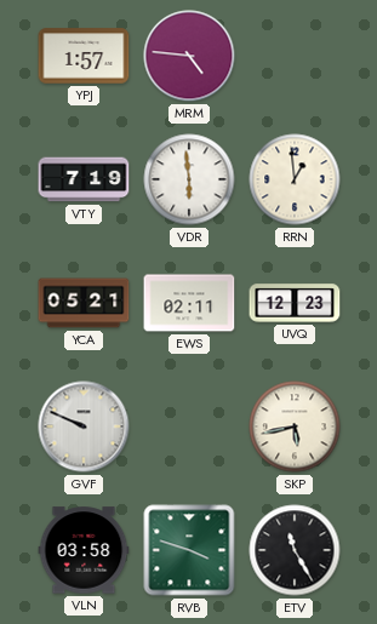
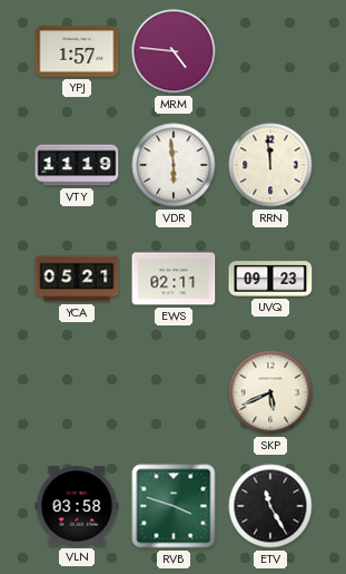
VTY: 7:19 -> 11:19 (77, 165)
RRN: 12:59 -> 11:59 (270, 165)
UVQ: 12:23 -> 09:23 (270, 279)
GVF: 9:49 -> none (84, 427)
SKP: 5:43 -> 5:41 (270, 392)
